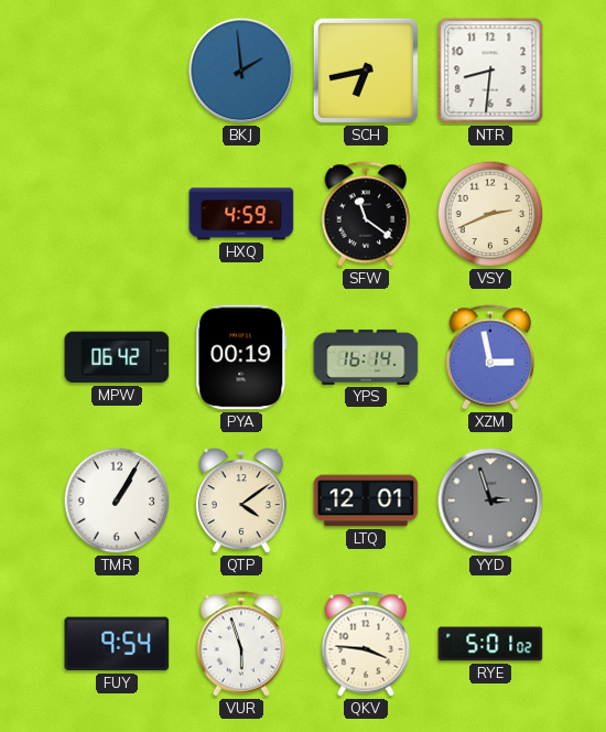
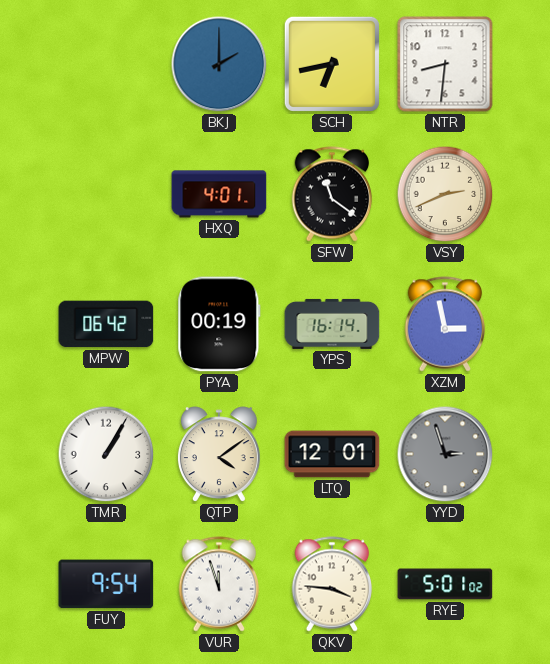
BKJ: 1:59 -> 2:00 (219, 64)
HXQ: 4:59 -> 4:01 (219, 194)
VUR: 5:57 -> 11:57 (219, 584)
